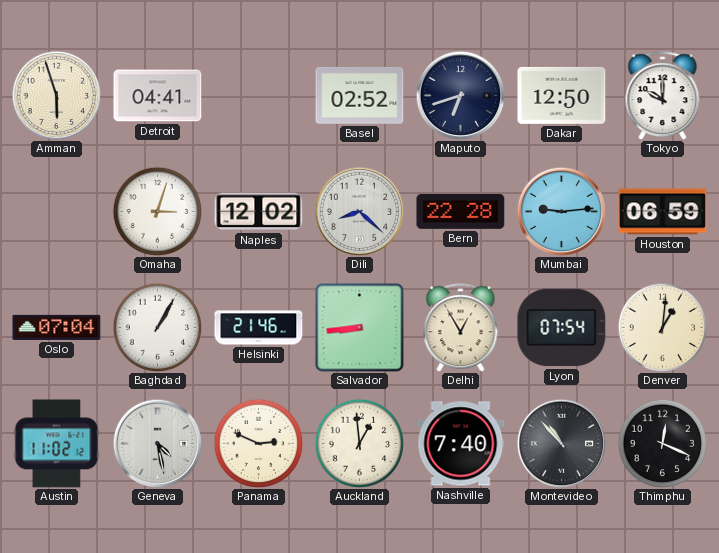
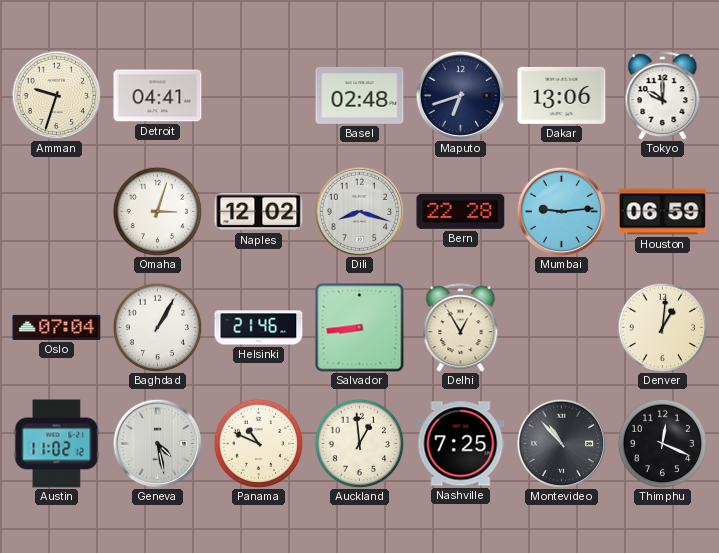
Amman: 5:57 -> 9:33 (56, 95)
Basel: 02:52 -> 02:48 (360, 95)
Dakar: 12:50 -> 13:06 (562, 95)
Dili: 8:22 -> 8:18 (359, 211)
Lyon: 07:54 -> none (562, 328)
Panama: 2:49 -> 10:49 (258, 443)
Nashville: 7:40 -> 7:25 (461, 444)
